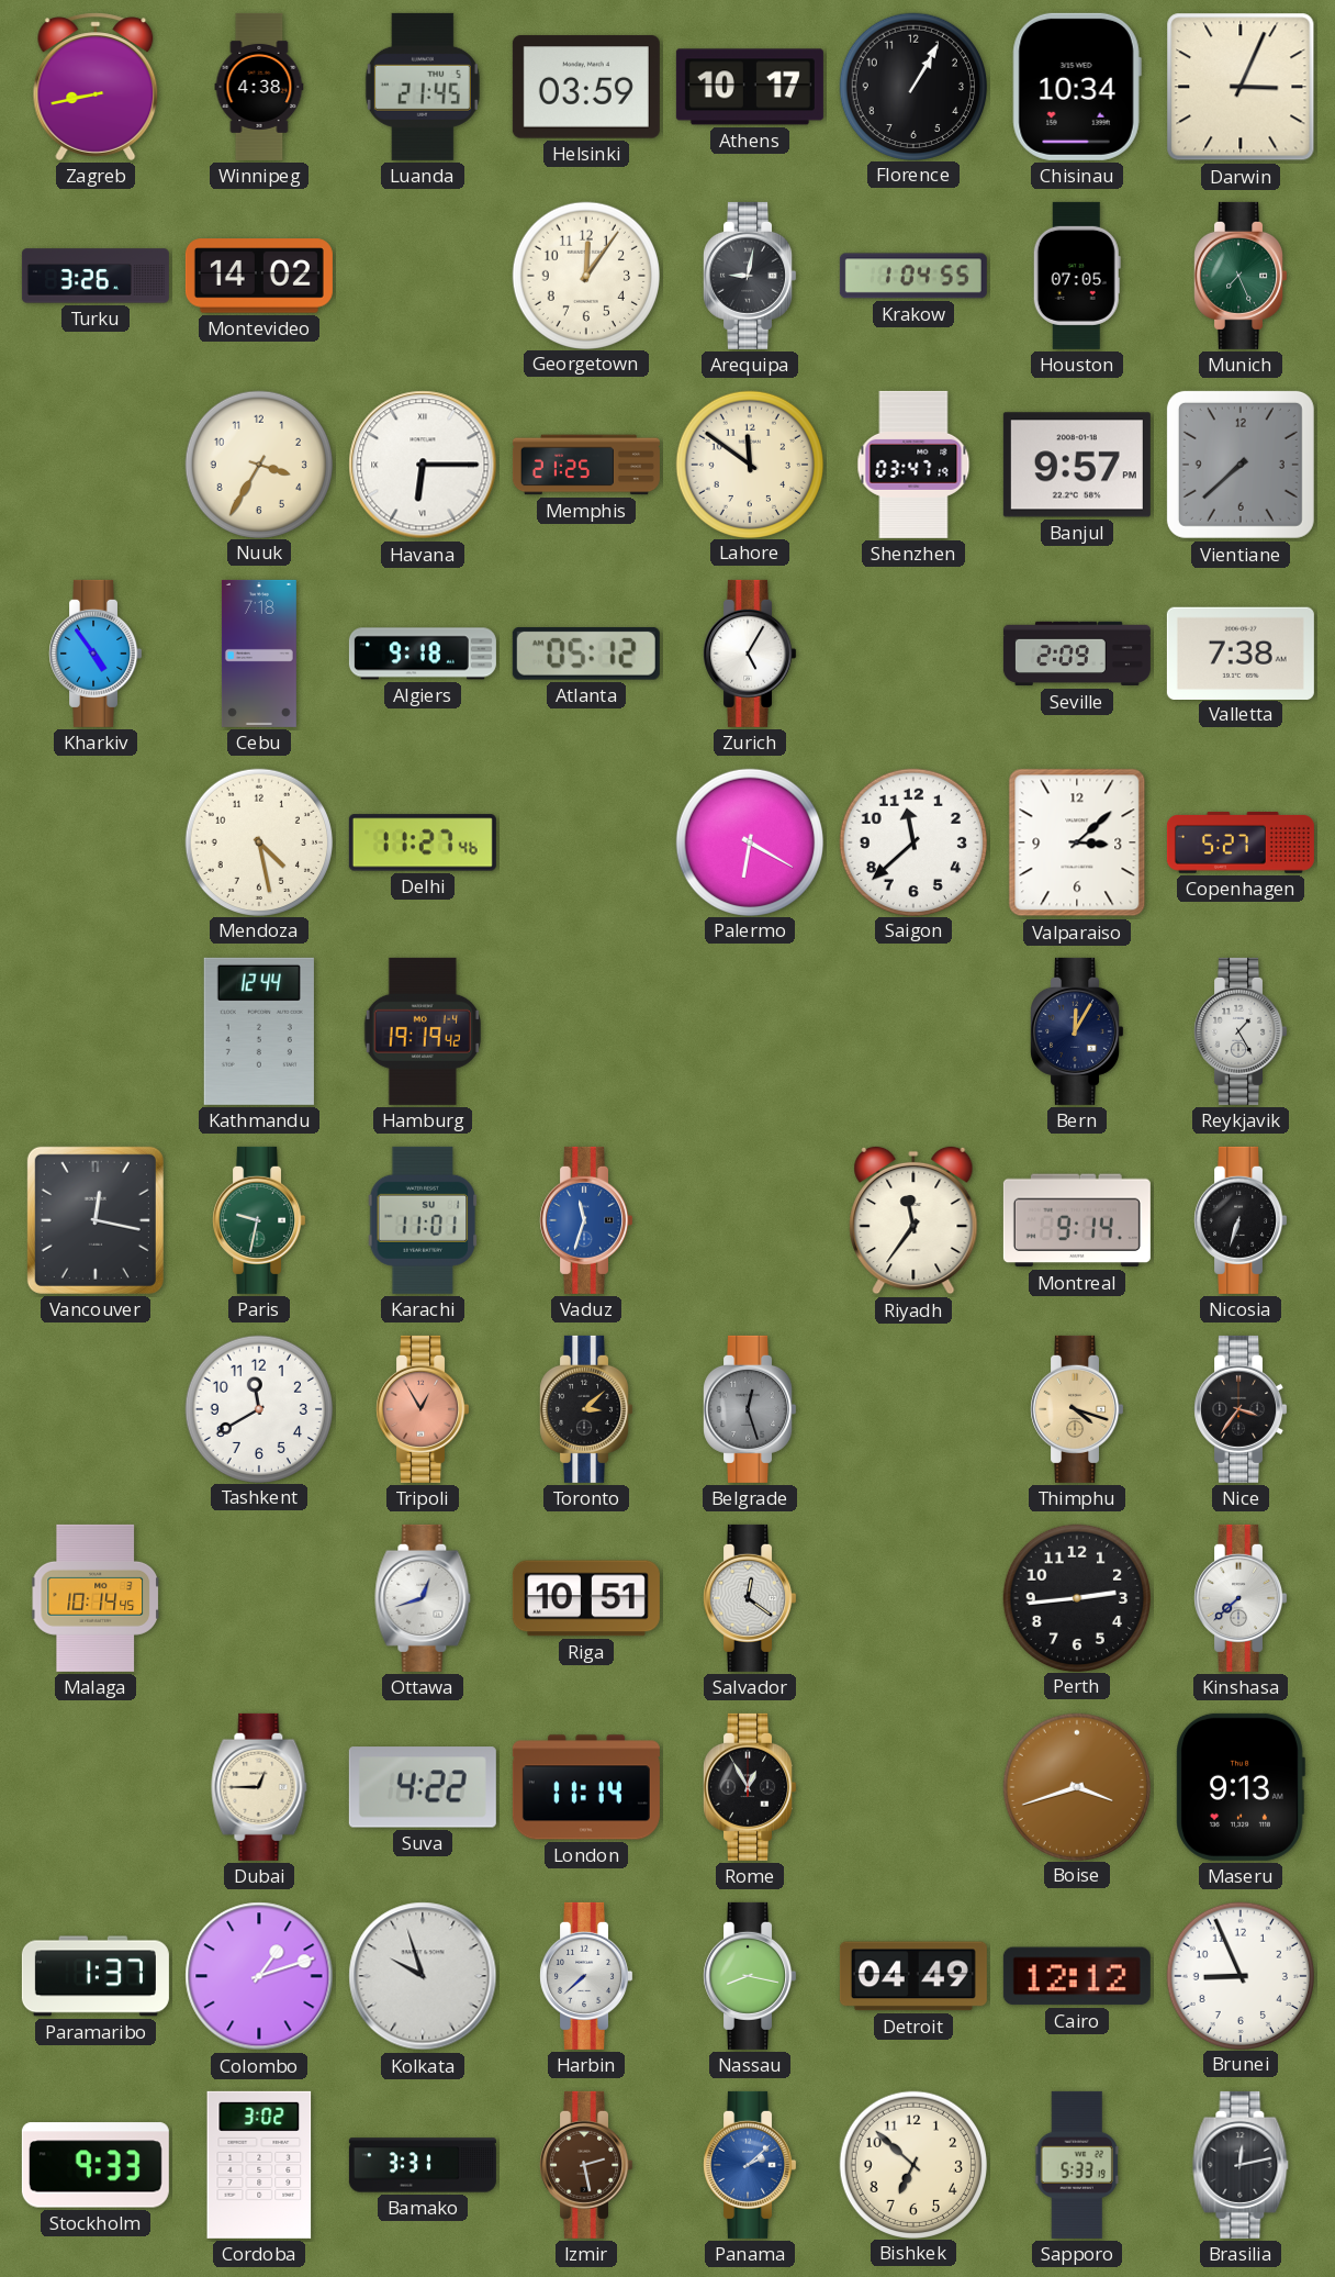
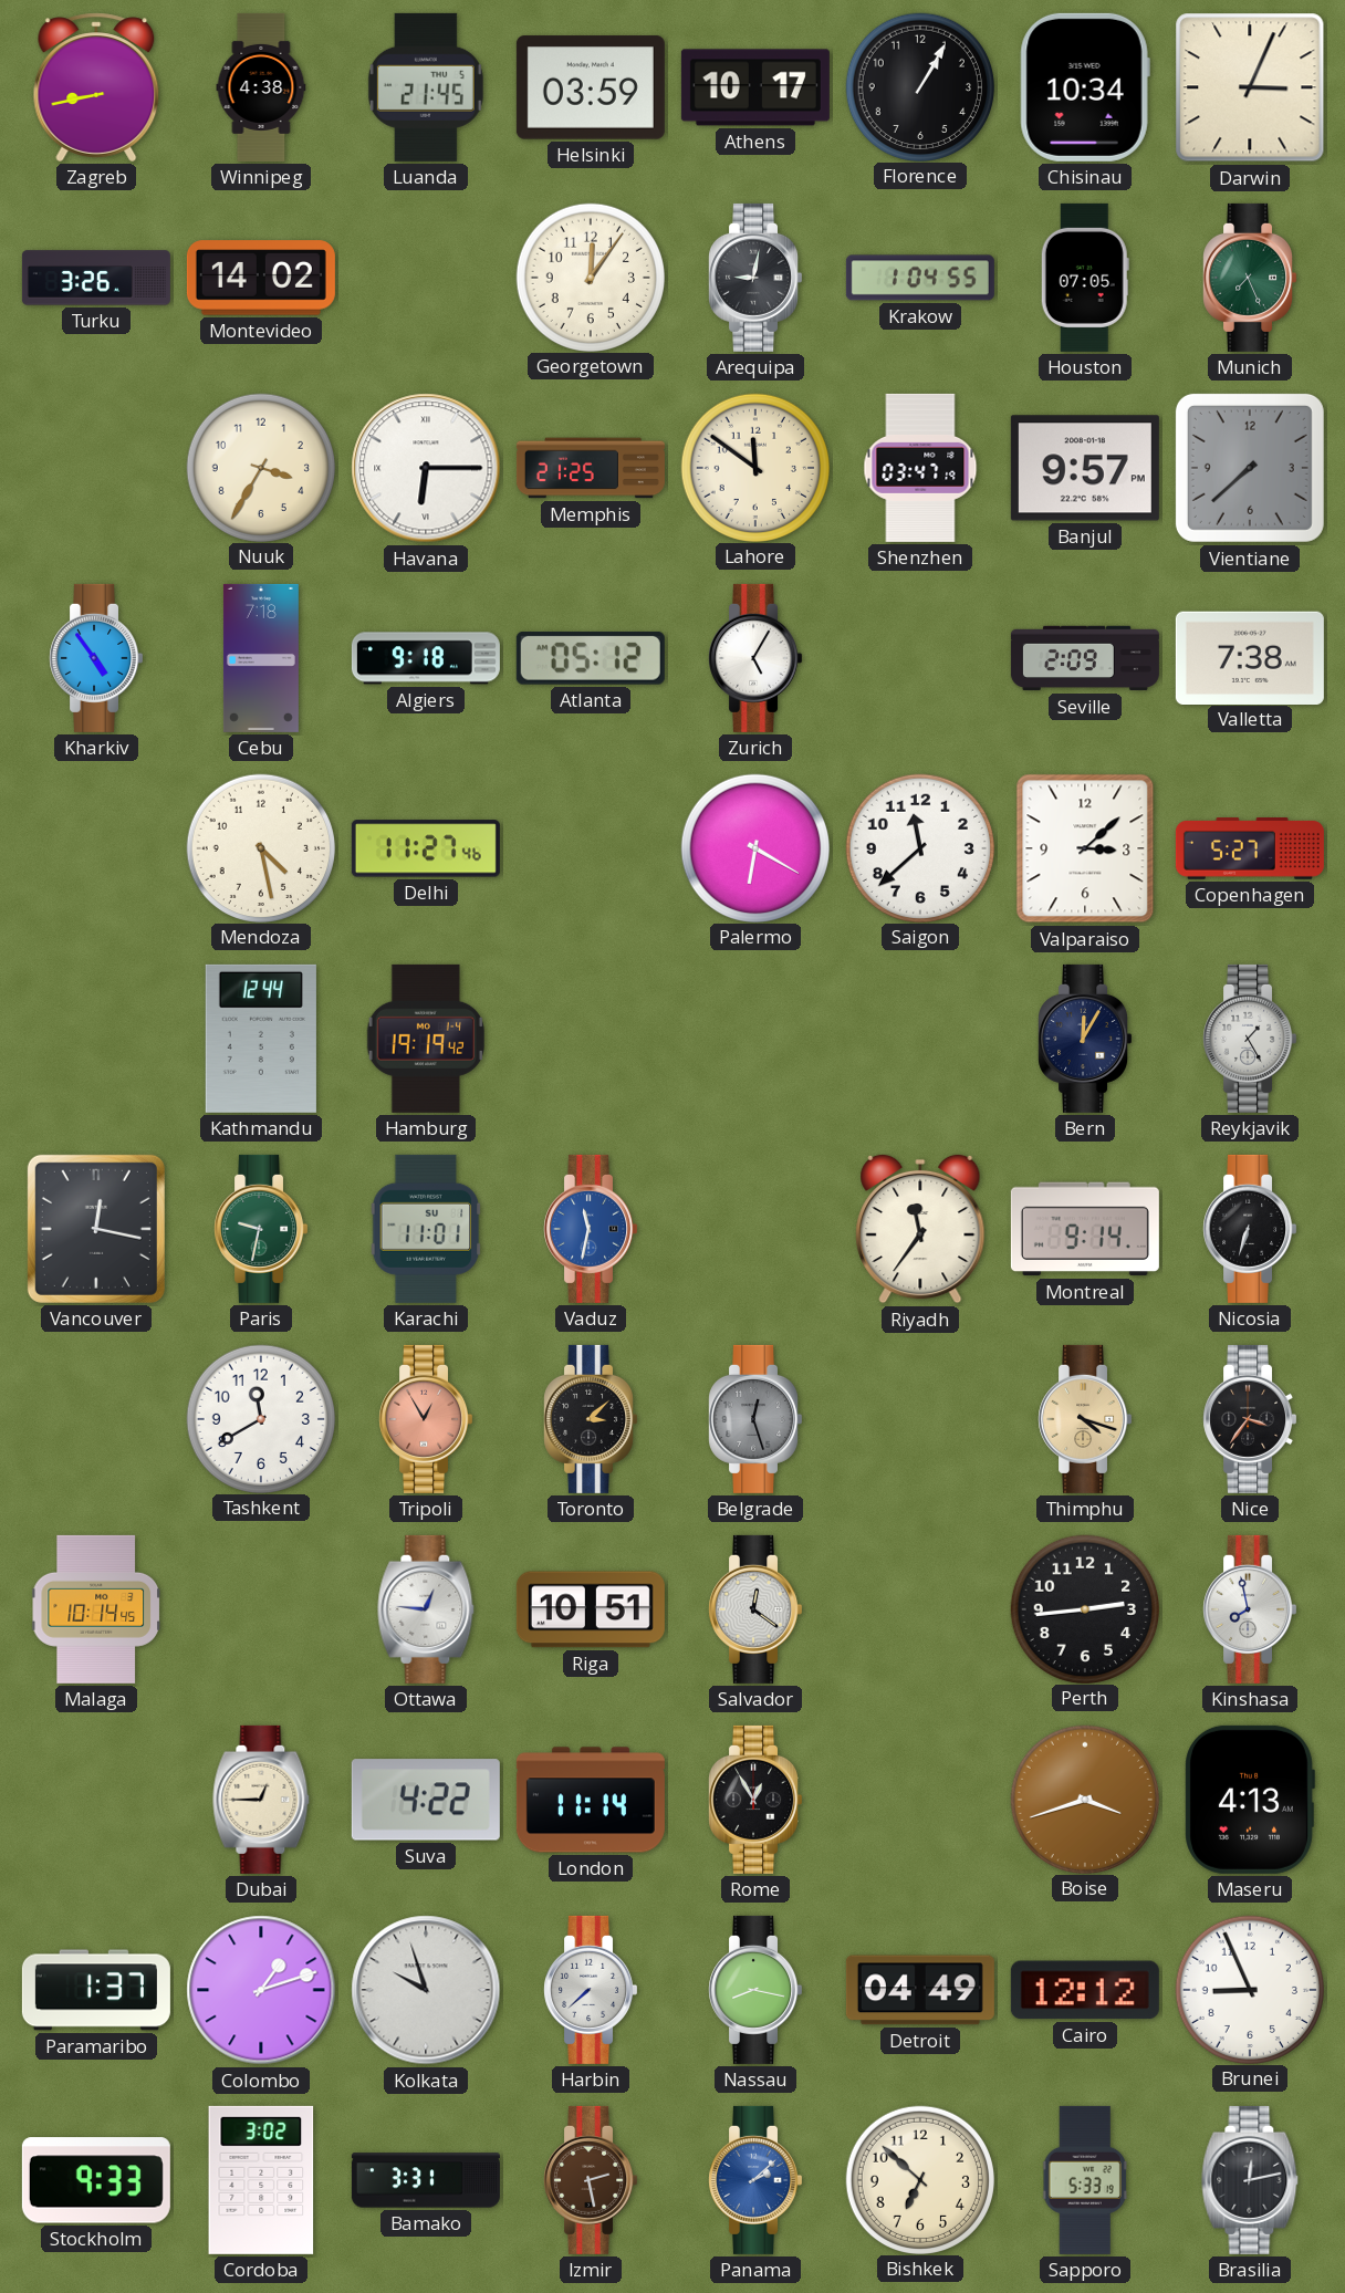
Vaduz: 11:33 -> 11:32 (591, 1229)
Ottawa: 12:42 -> 12:46 (426, 1609)
Kinshasa: 7:38 -> 7:58 (1250, 1609)
Maseru: 9:13 -> 4:13 (1250, 1800)
